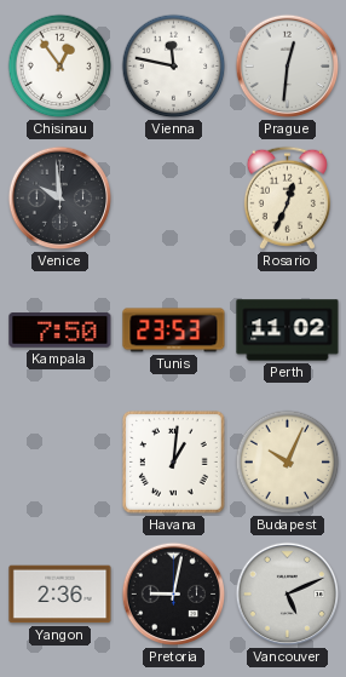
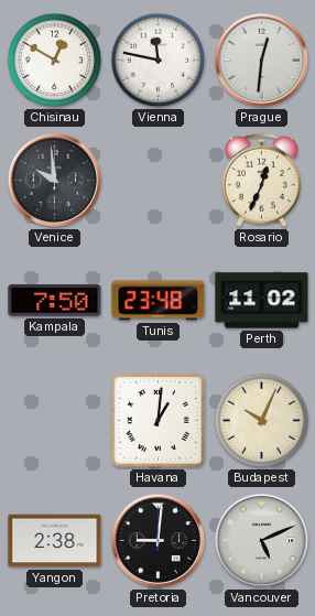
Chisinau: 12:54 -> 12:50 (55, 61)
Tunis: 23:53 -> 23:48 (159, 301)
Yangon: 2:36 -> 2:38 (55, 541)
Pretoria: 9:02 -> 9:01 (159, 541)
